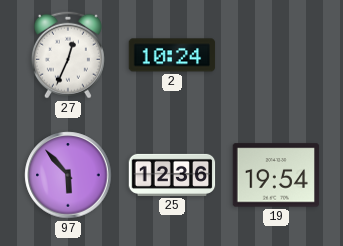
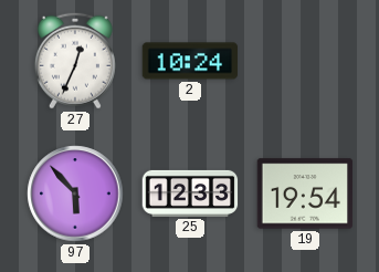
25: 12:36 -> 12:33 (190, 193)
